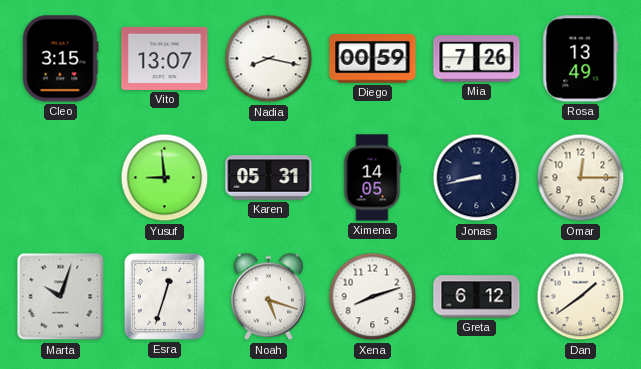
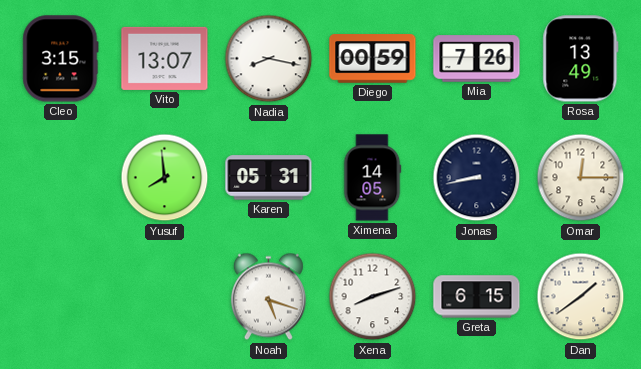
Yusuf: 8:59 -> 7:59 (165, 178)
Marta: 10:03 -> none (61, 297)
Esra: 12:33 -> none (164, 296)
Greta: 6:12 -> 6:15 (477, 297)
